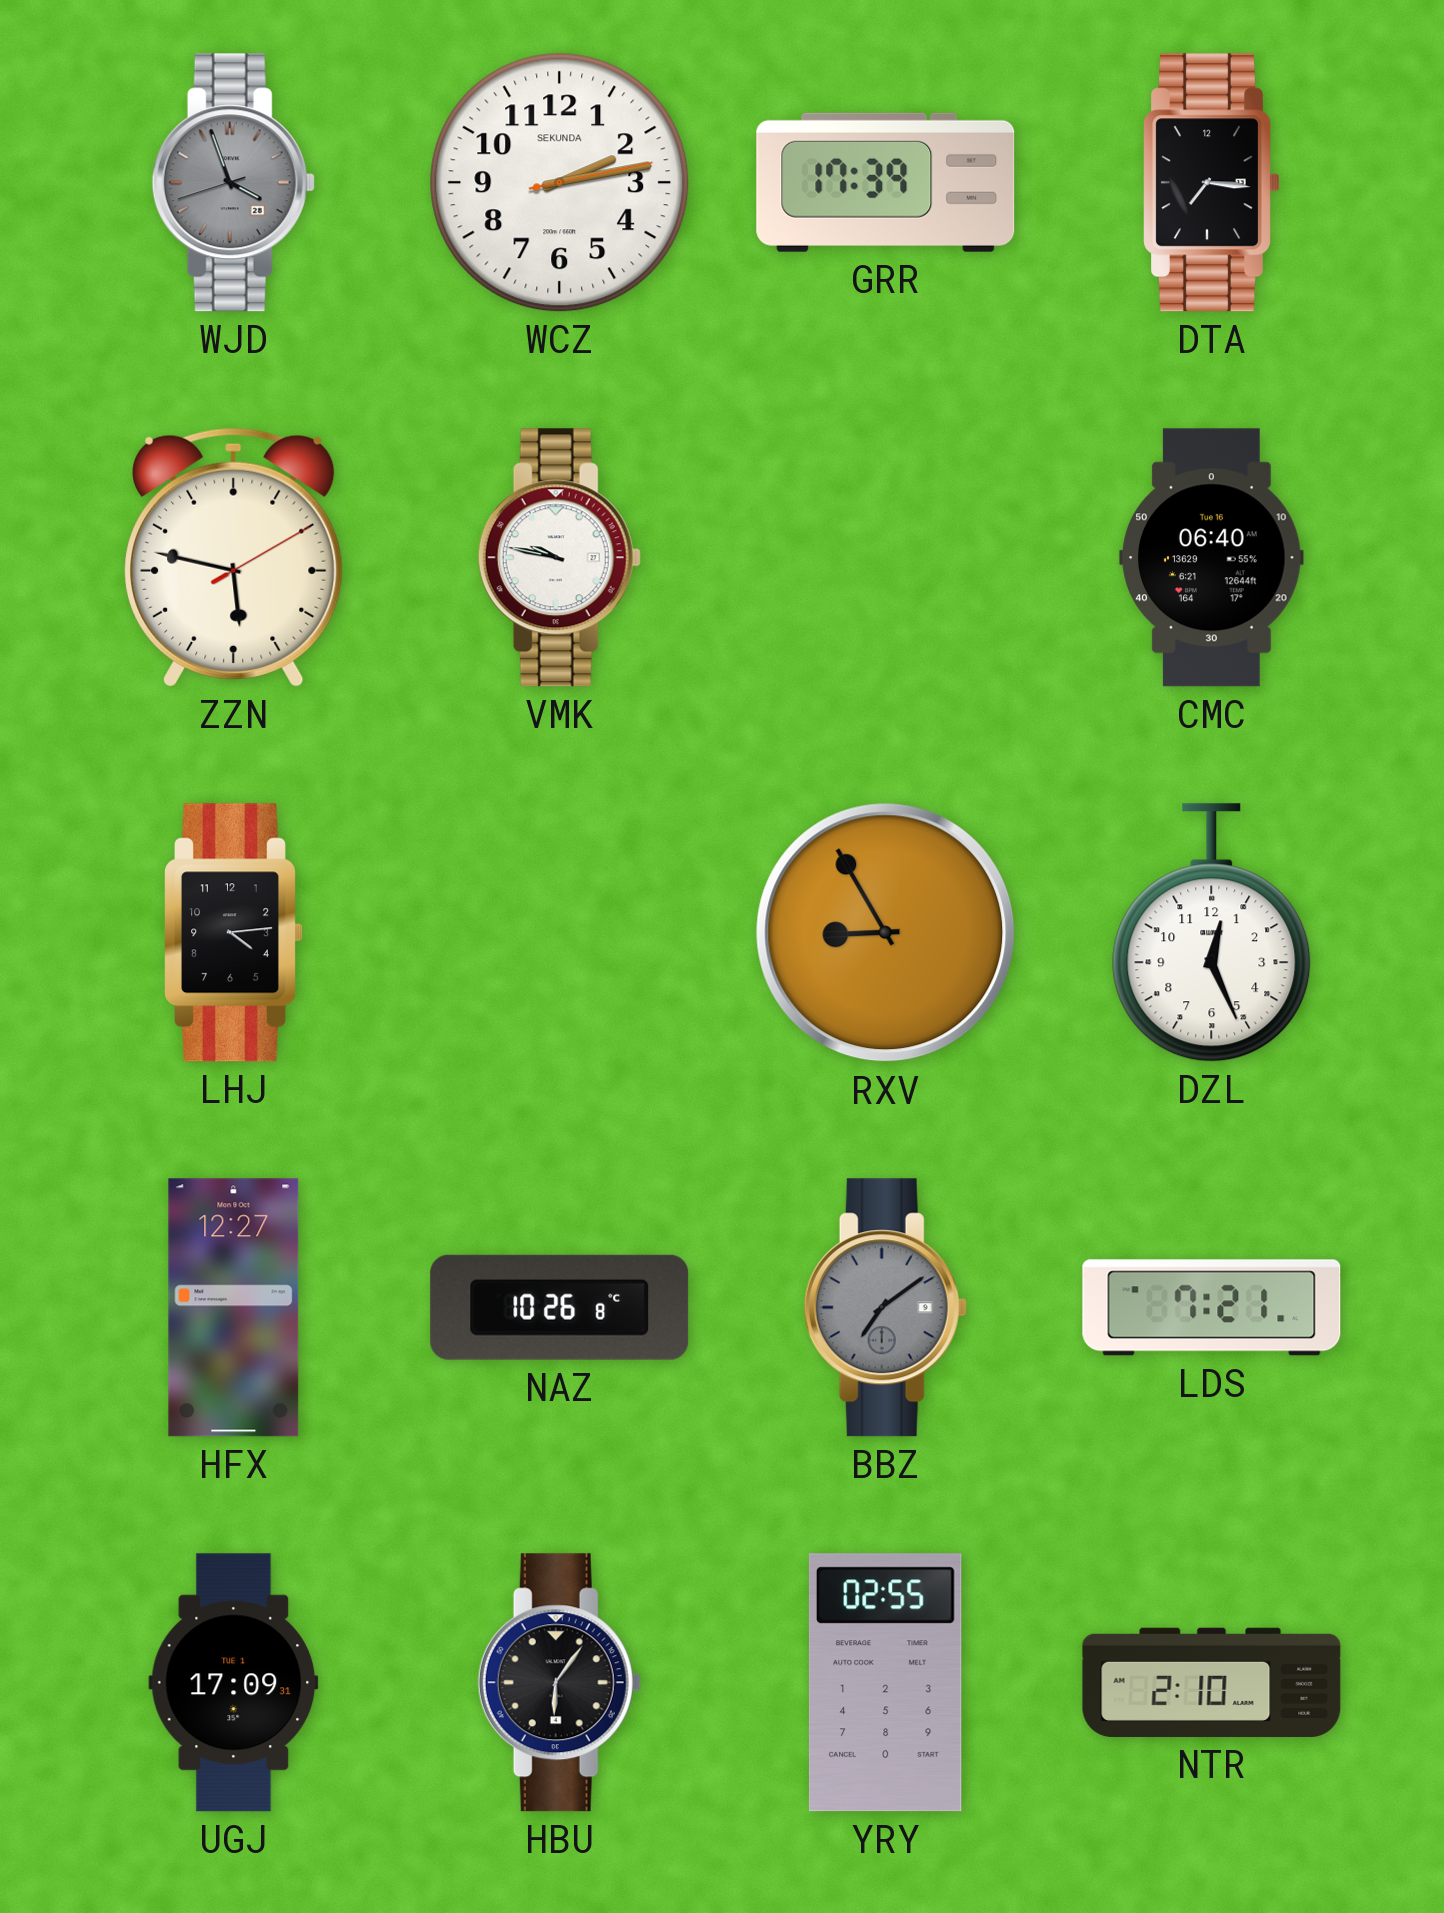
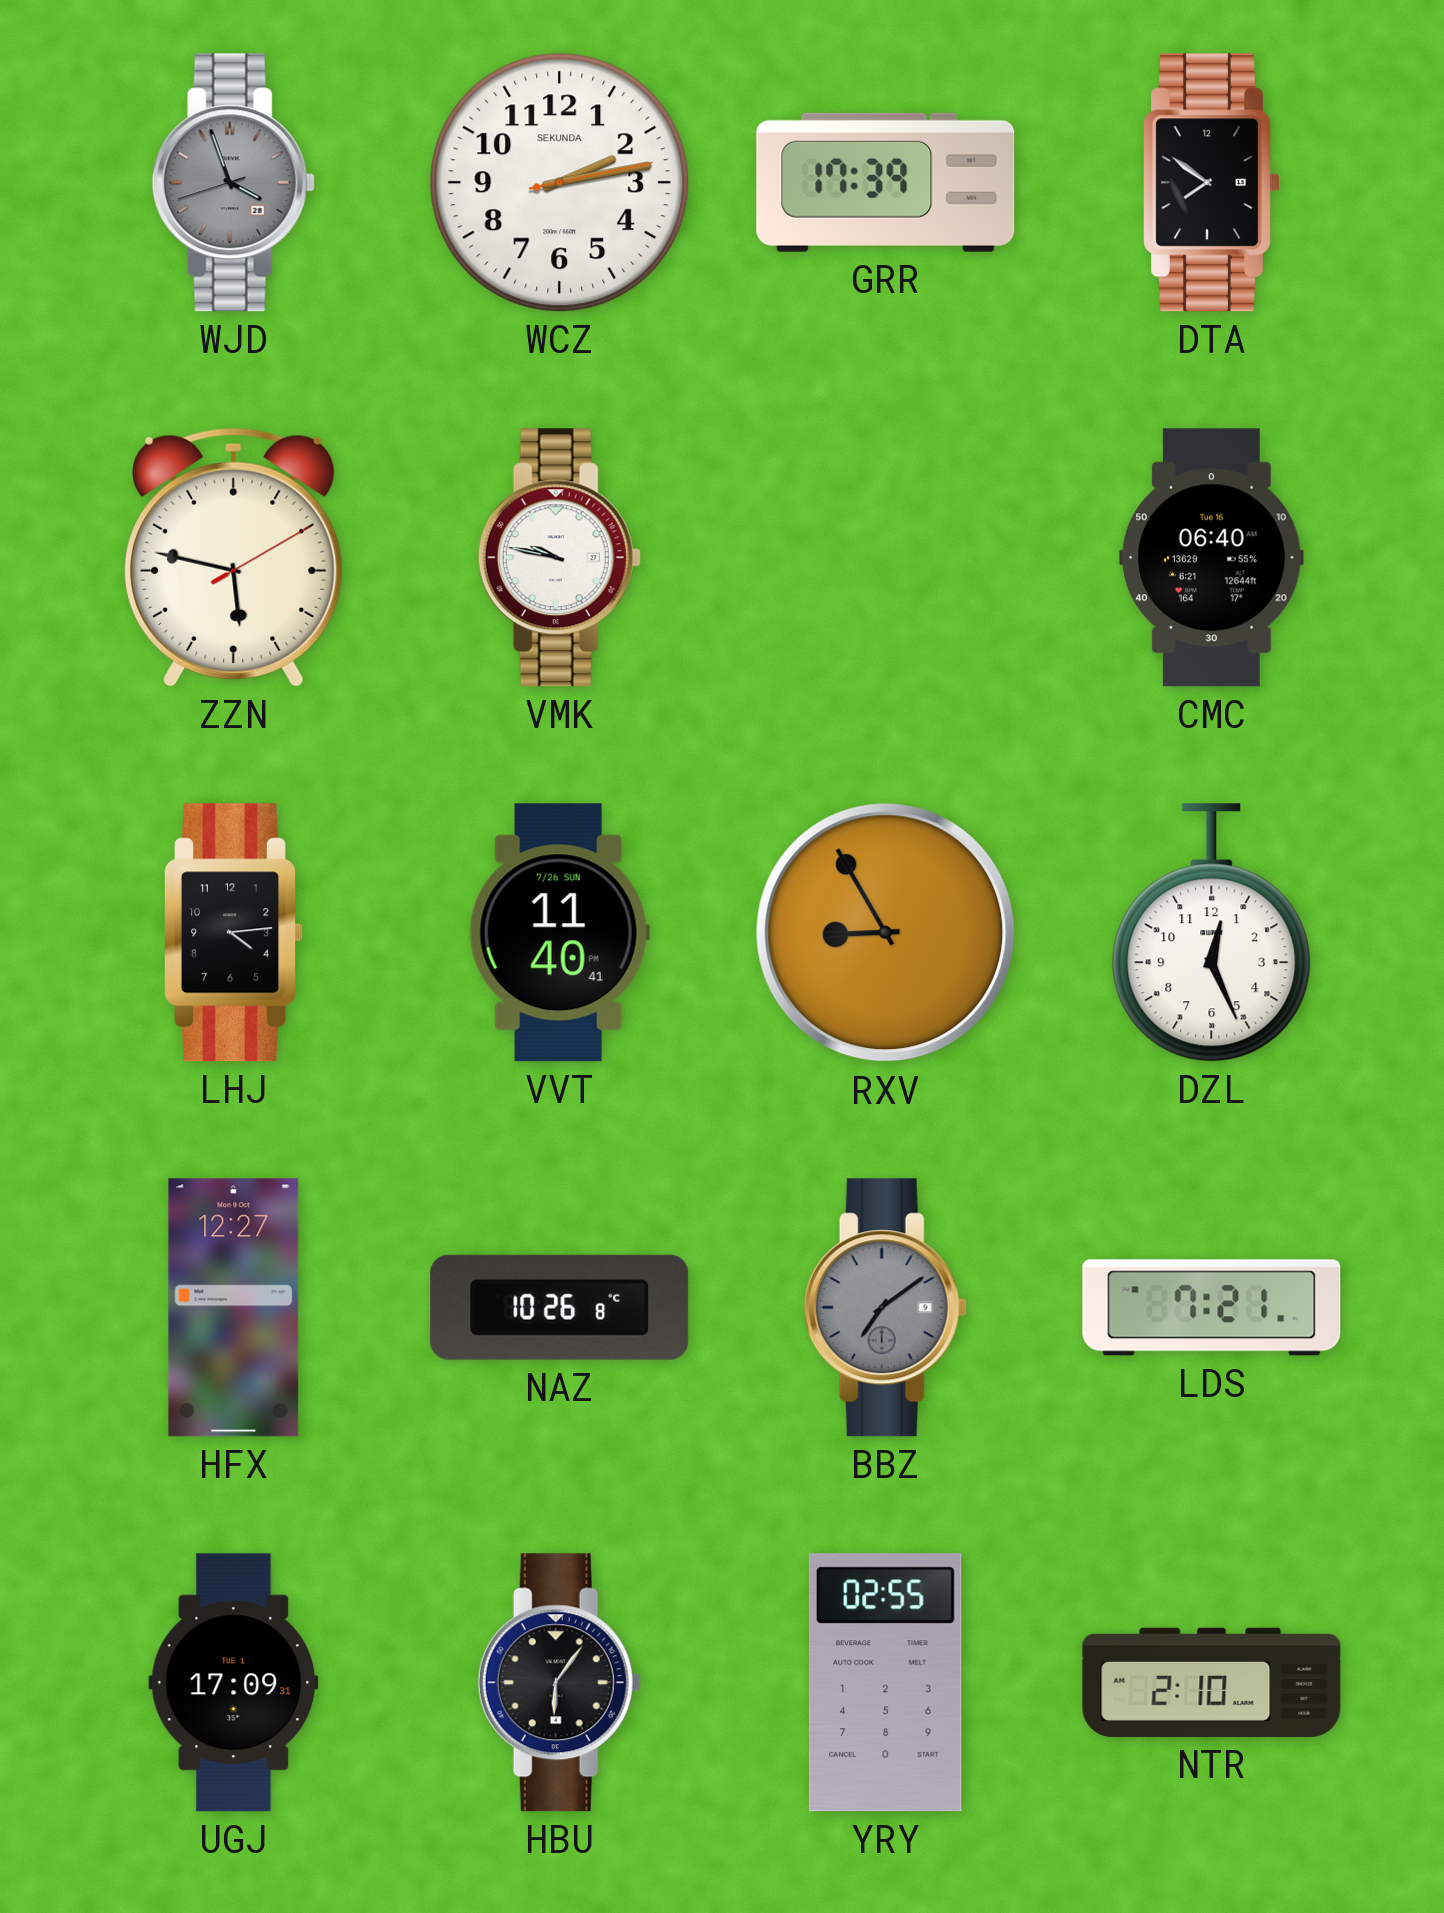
DTA: 7:16 -> 7:51 (1212, 183)
VVT: none -> 11:40 (559, 933)
